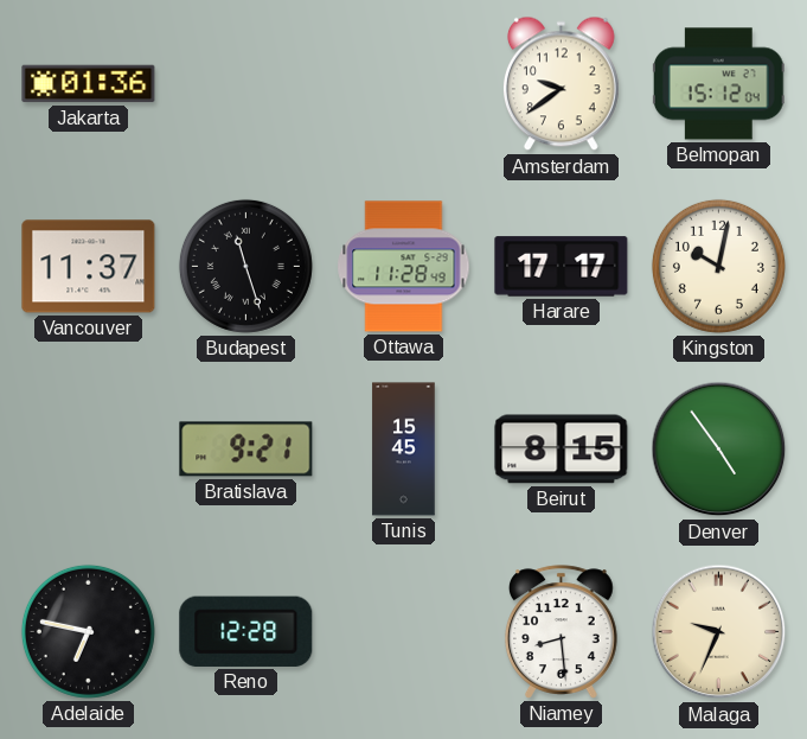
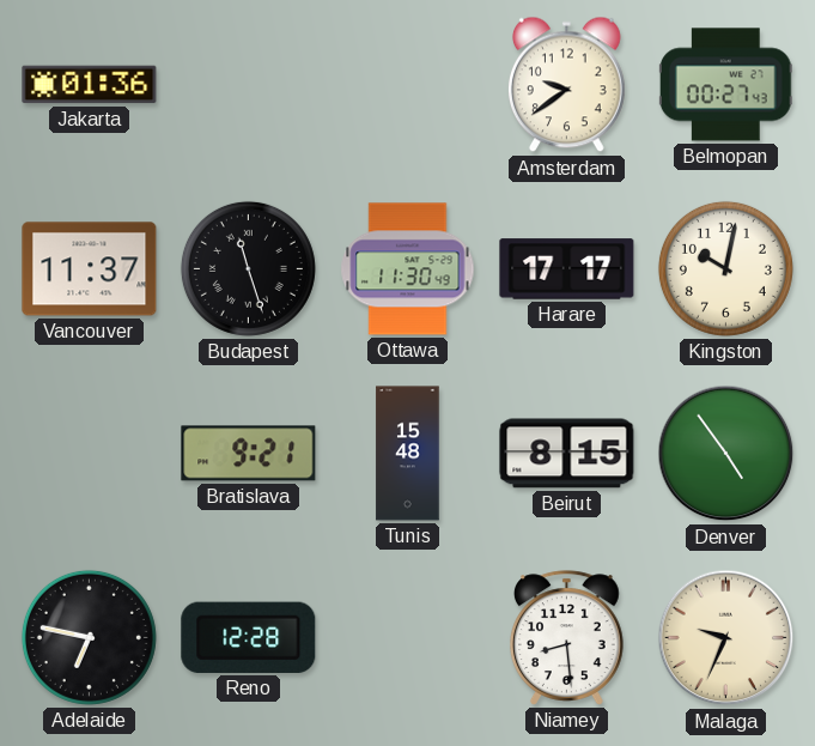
Belmopan: 15:12 -> 00:27 (725, 85)
Ottawa: 11:28 -> 11:30 (408, 269)
Tunis: 15:45 -> 15:48 (408, 454)
